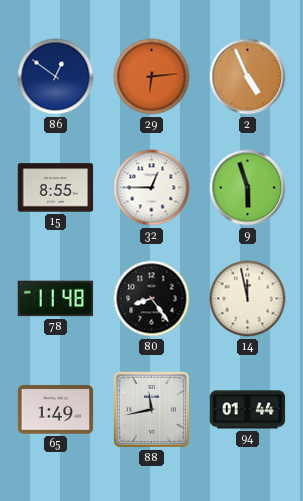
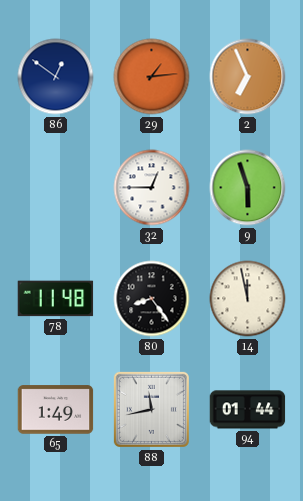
29: 6:14 -> 1:14 (152, 77)
2: 4:56 -> 6:56 (248, 77)
15: 8:55 -> none (56, 188)
